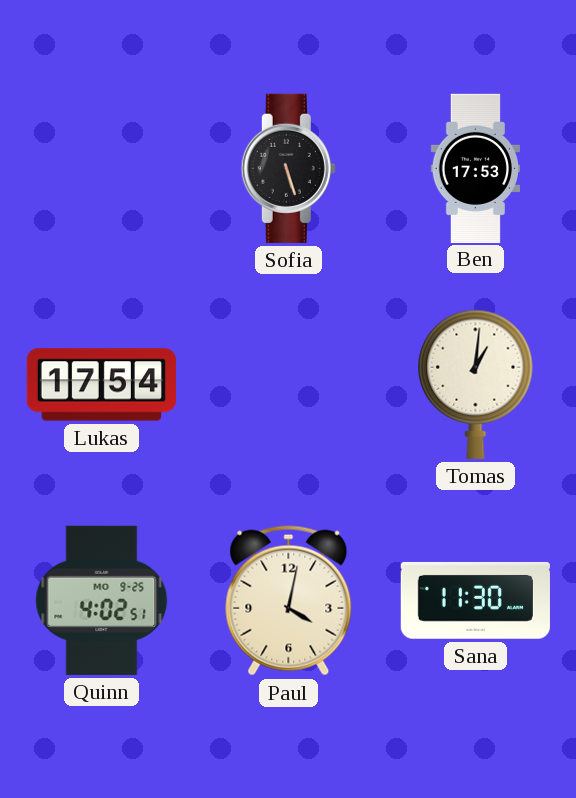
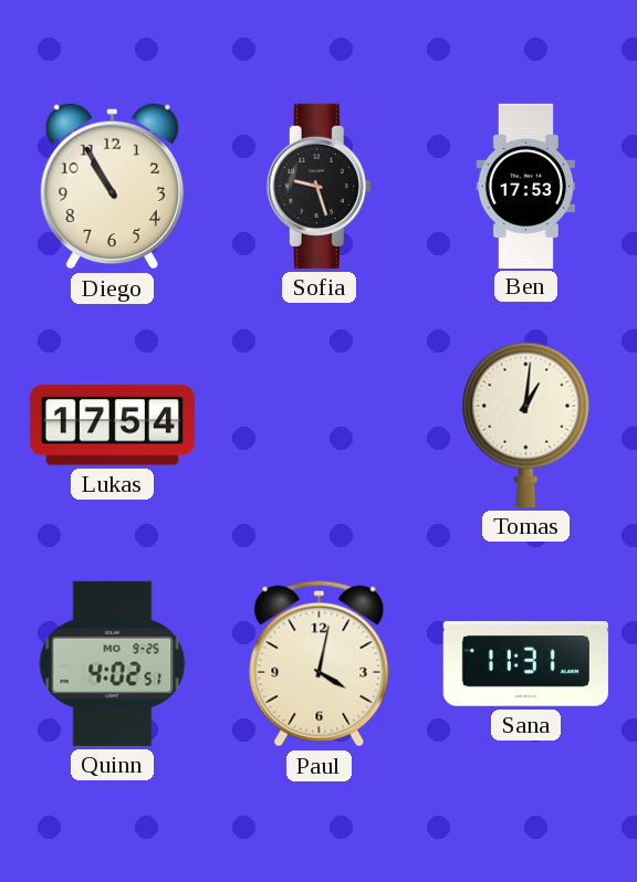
Diego: none -> 10:55 (112, 186)
Sofia: 5:27 -> 9:27 (318, 186)
Sana: 11:30 -> 11:31 (525, 663)
